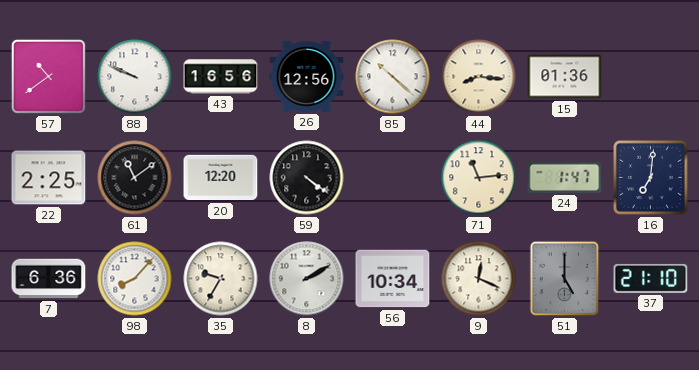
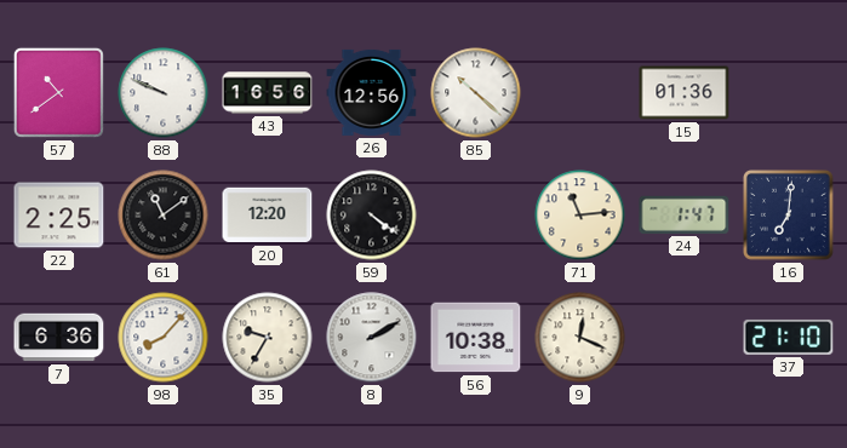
44: 8:16 -> none (479, 77)
56: 10:34 -> 10:38 (476, 338)
51: 5:00 -> none (565, 279)
